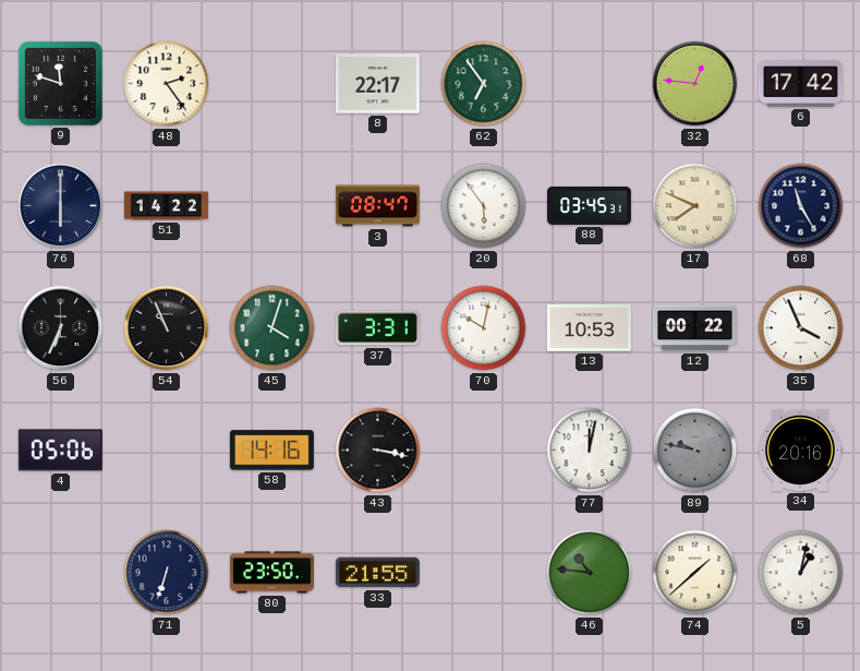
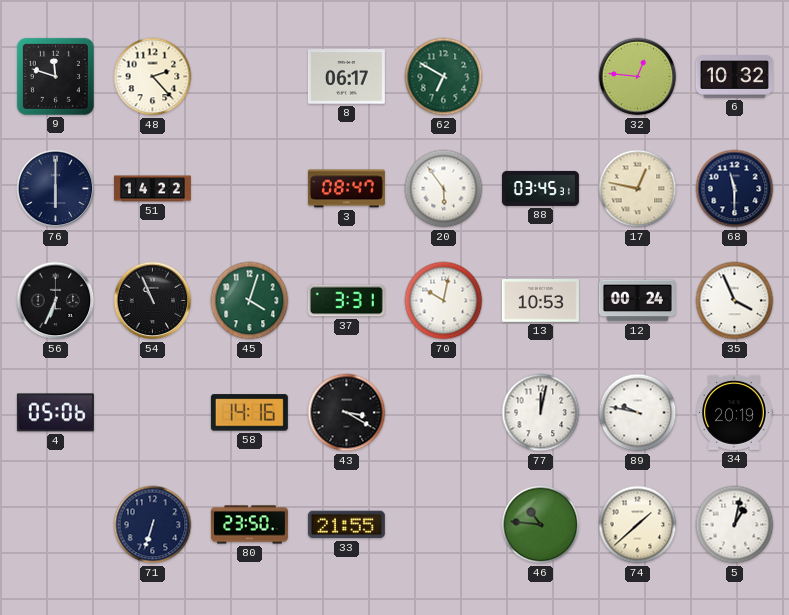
48: 2:24 -> 2:23 (153, 77)
8: 22:17 -> 06:17 (346, 77)
62: 6:54 -> 6:50 (444, 77)
6: 17:42 -> 10:32 (734, 77)
17: 7:49 -> 12:47 (638, 189)
68: 11:25 -> 11:30 (735, 189)
12: 00:22 -> 00:24 (637, 301)
43: 3:17 -> 3:20 (347, 413)
89 dial: grey -> white (638, 413)
34: 20:16 -> 20:19 (734, 412)
